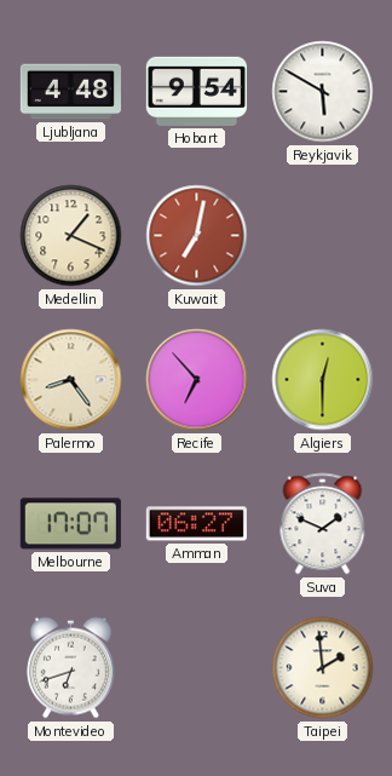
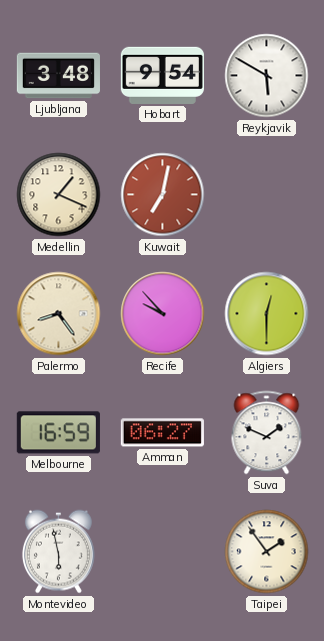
Ljubljana: 4:48 -> 3:48 (58, 76)
Recife: 6:53 -> 9:53 (163, 314)
Melbourne: 17:07 -> 16:59 (58, 433)
Montevideo: 6:42 -> 5:58 (58, 552)
Taipei: 1:59 -> 1:54 (267, 552)
